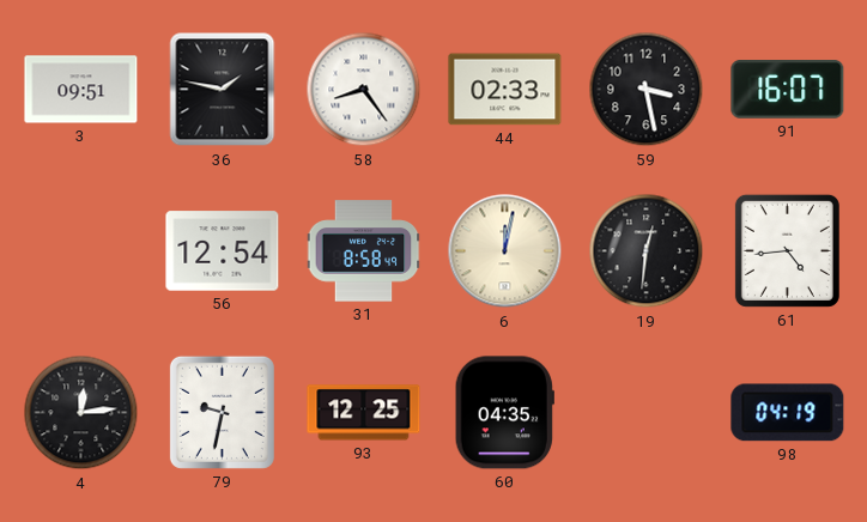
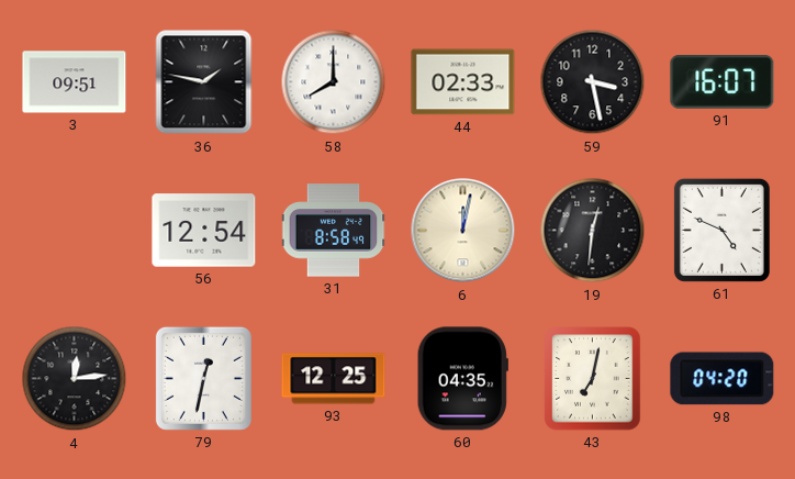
58: 8:24 -> 8:00 (334, 82)
61: 4:44 -> 4:49 (721, 230)
79: 9:32 -> 12:32 (203, 378)
43: none -> 7:02 (593, 379)
98: 04:19 -> 04:20 (723, 379)
